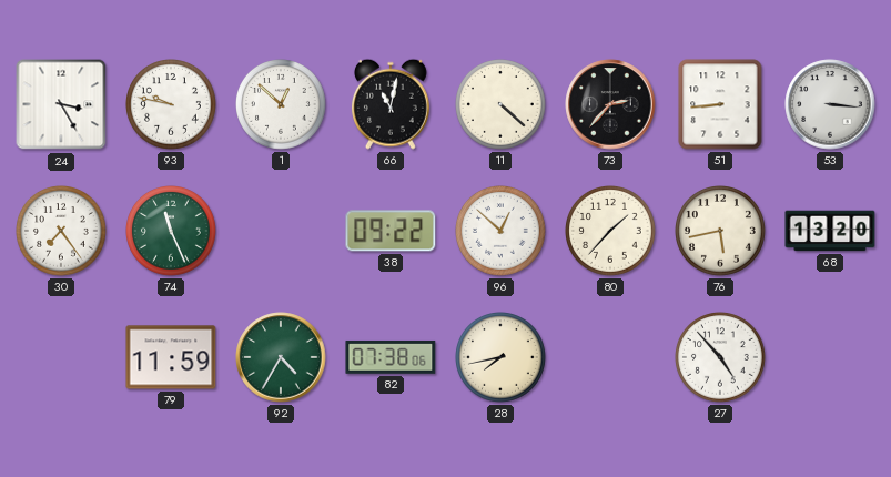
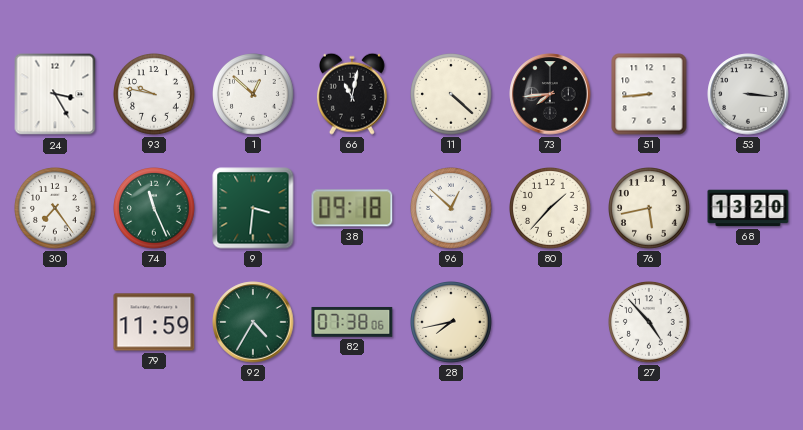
73: 2:37 -> 7:44 (550, 94)
9: none -> 3:31 (253, 208)
38: 09:22 -> 09:18 (352, 208)
